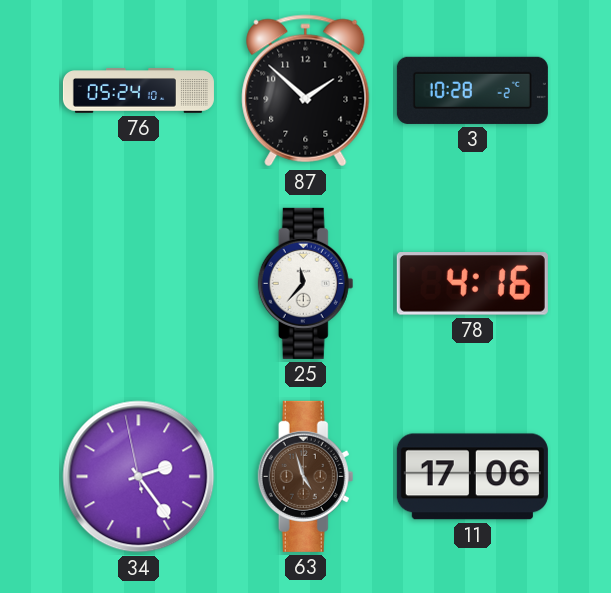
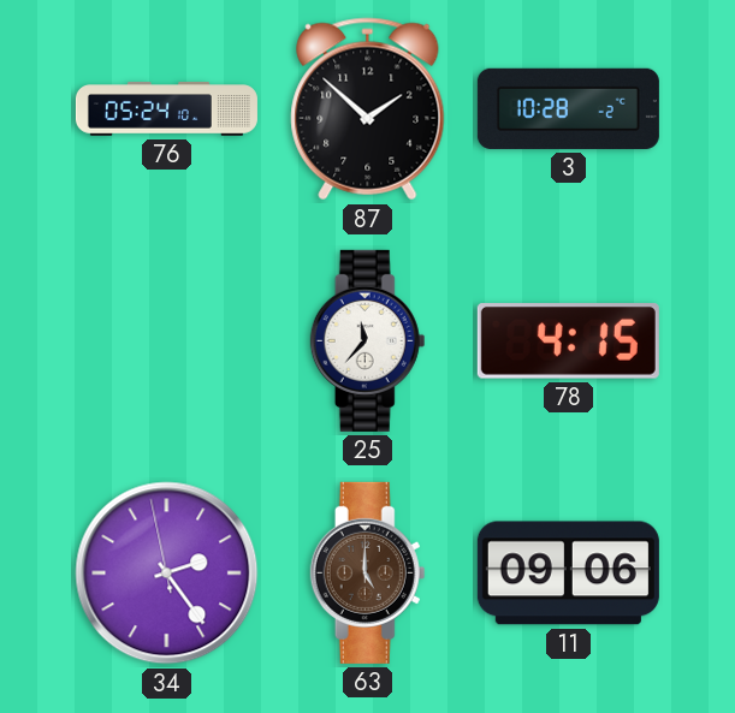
78: 4:16 -> 4:15 (568, 341)
63: 4:57 -> 5:00 (368, 572)
11: 17:06 -> 09:06 (568, 574)
